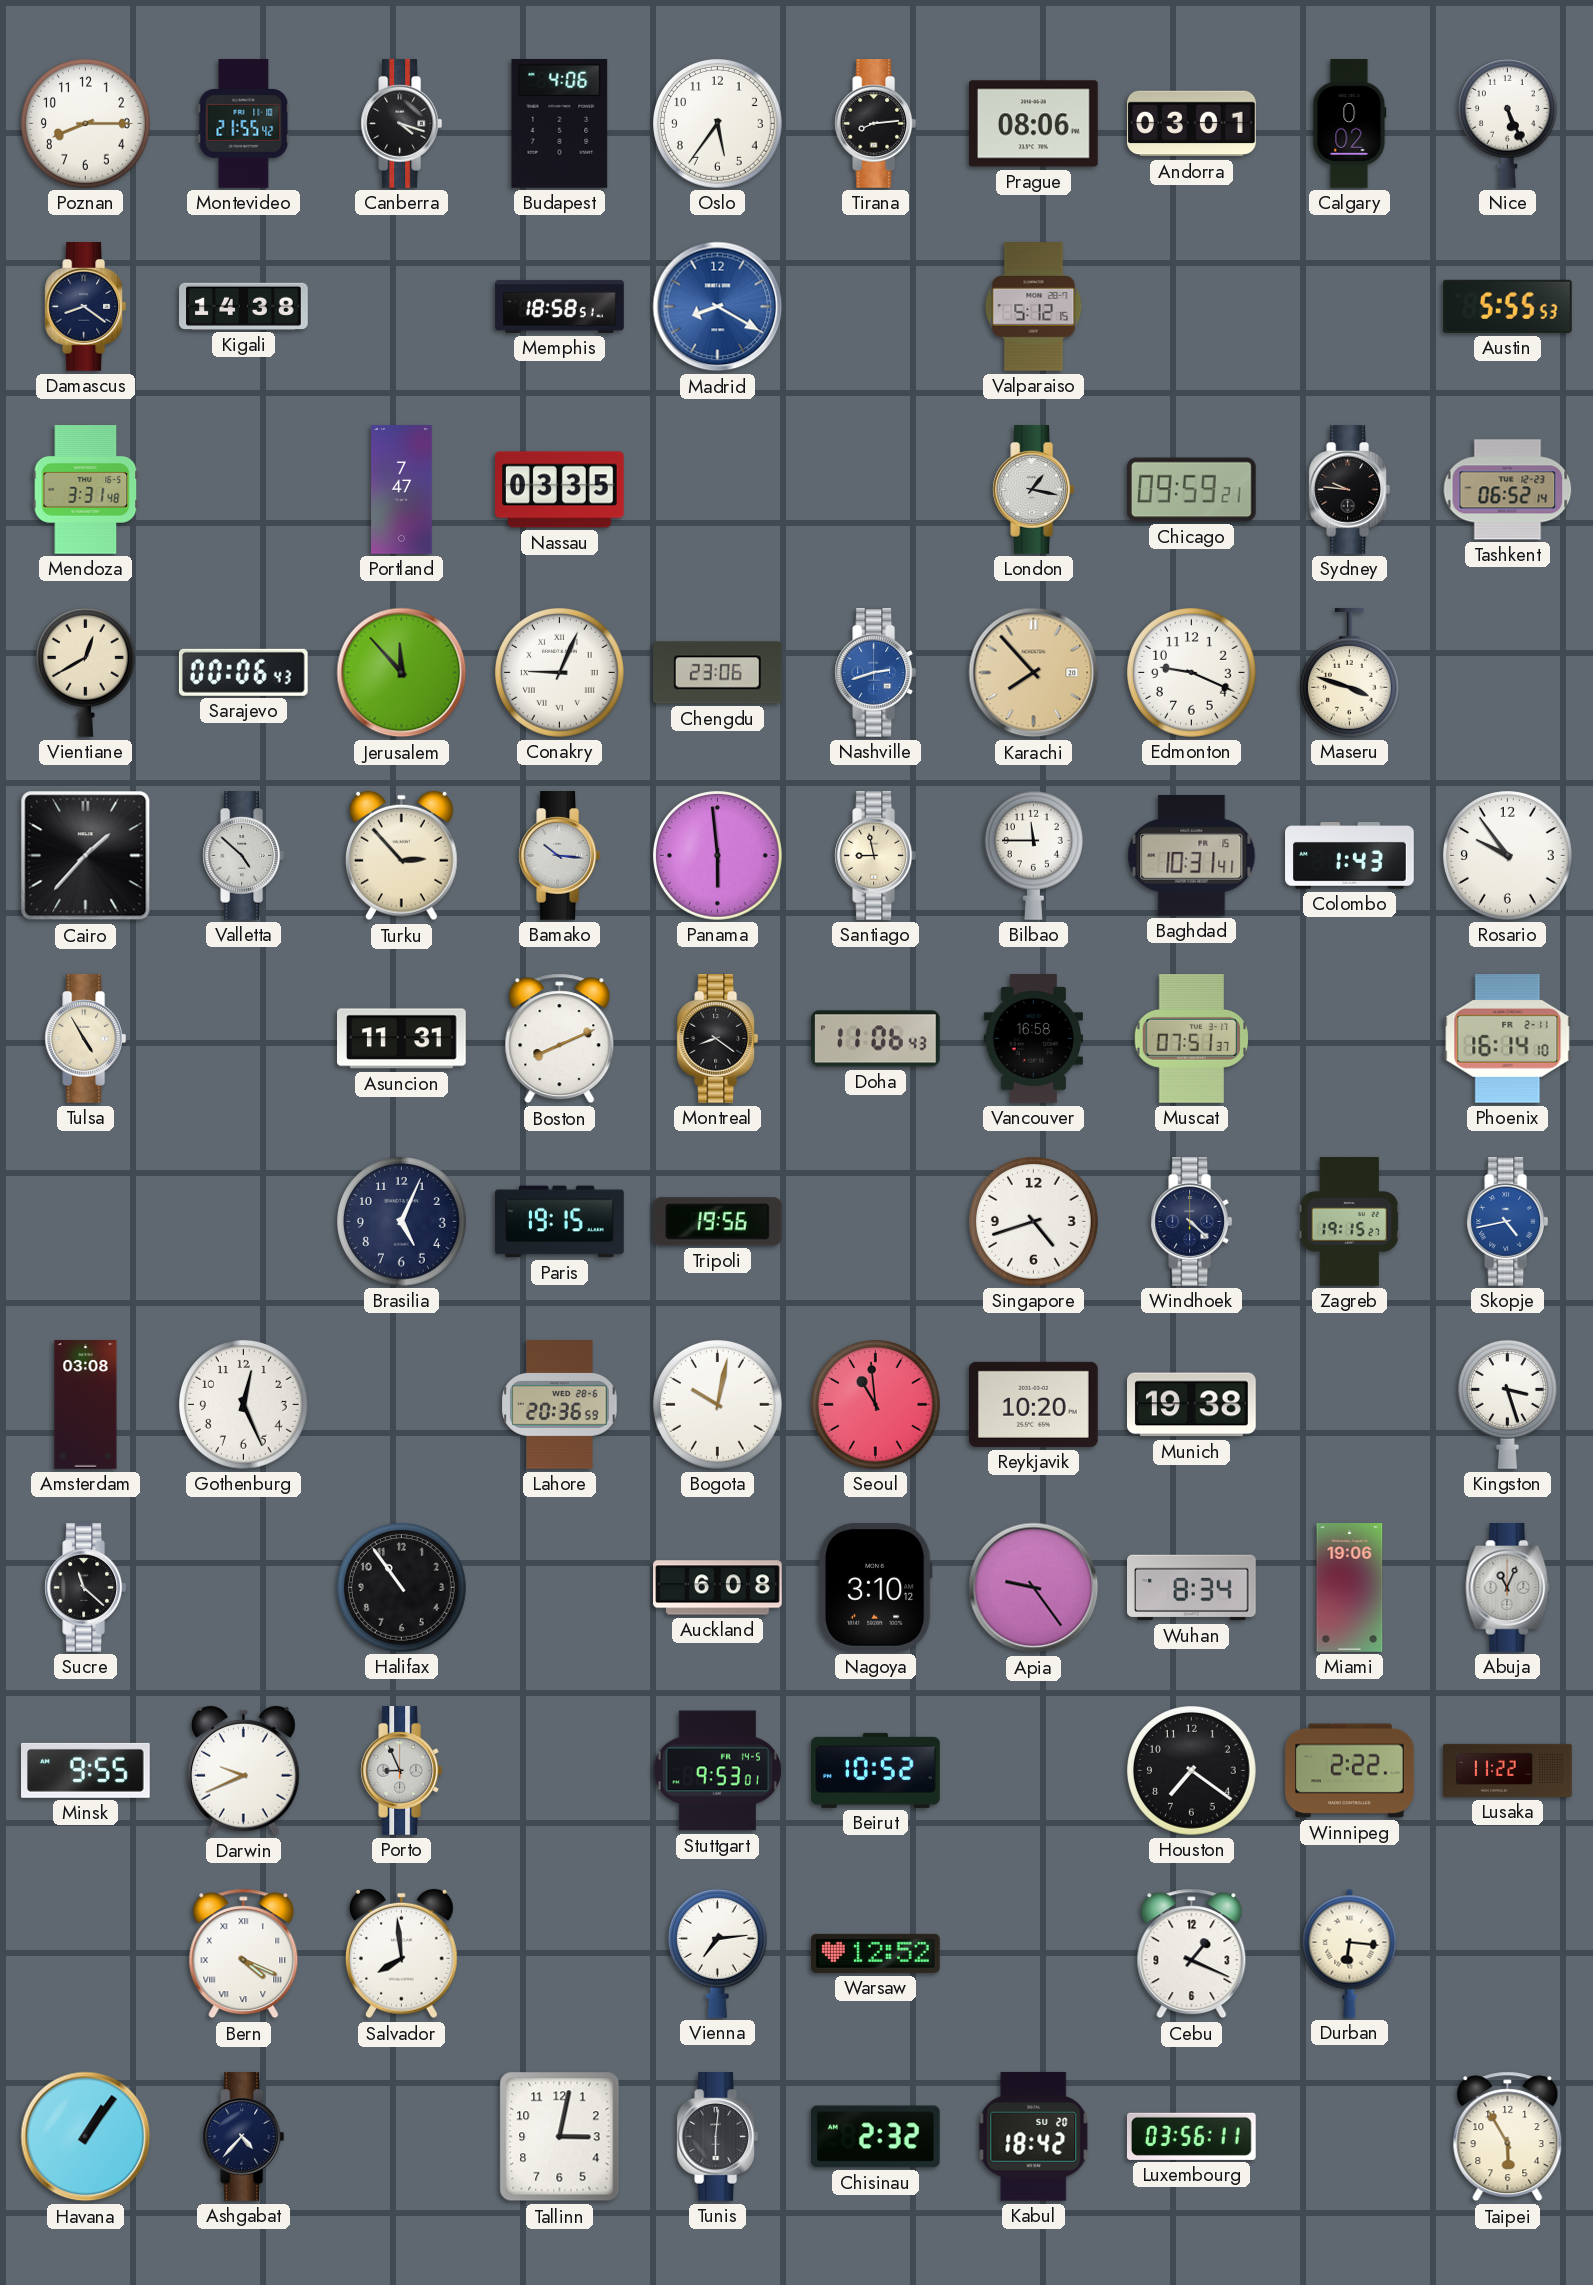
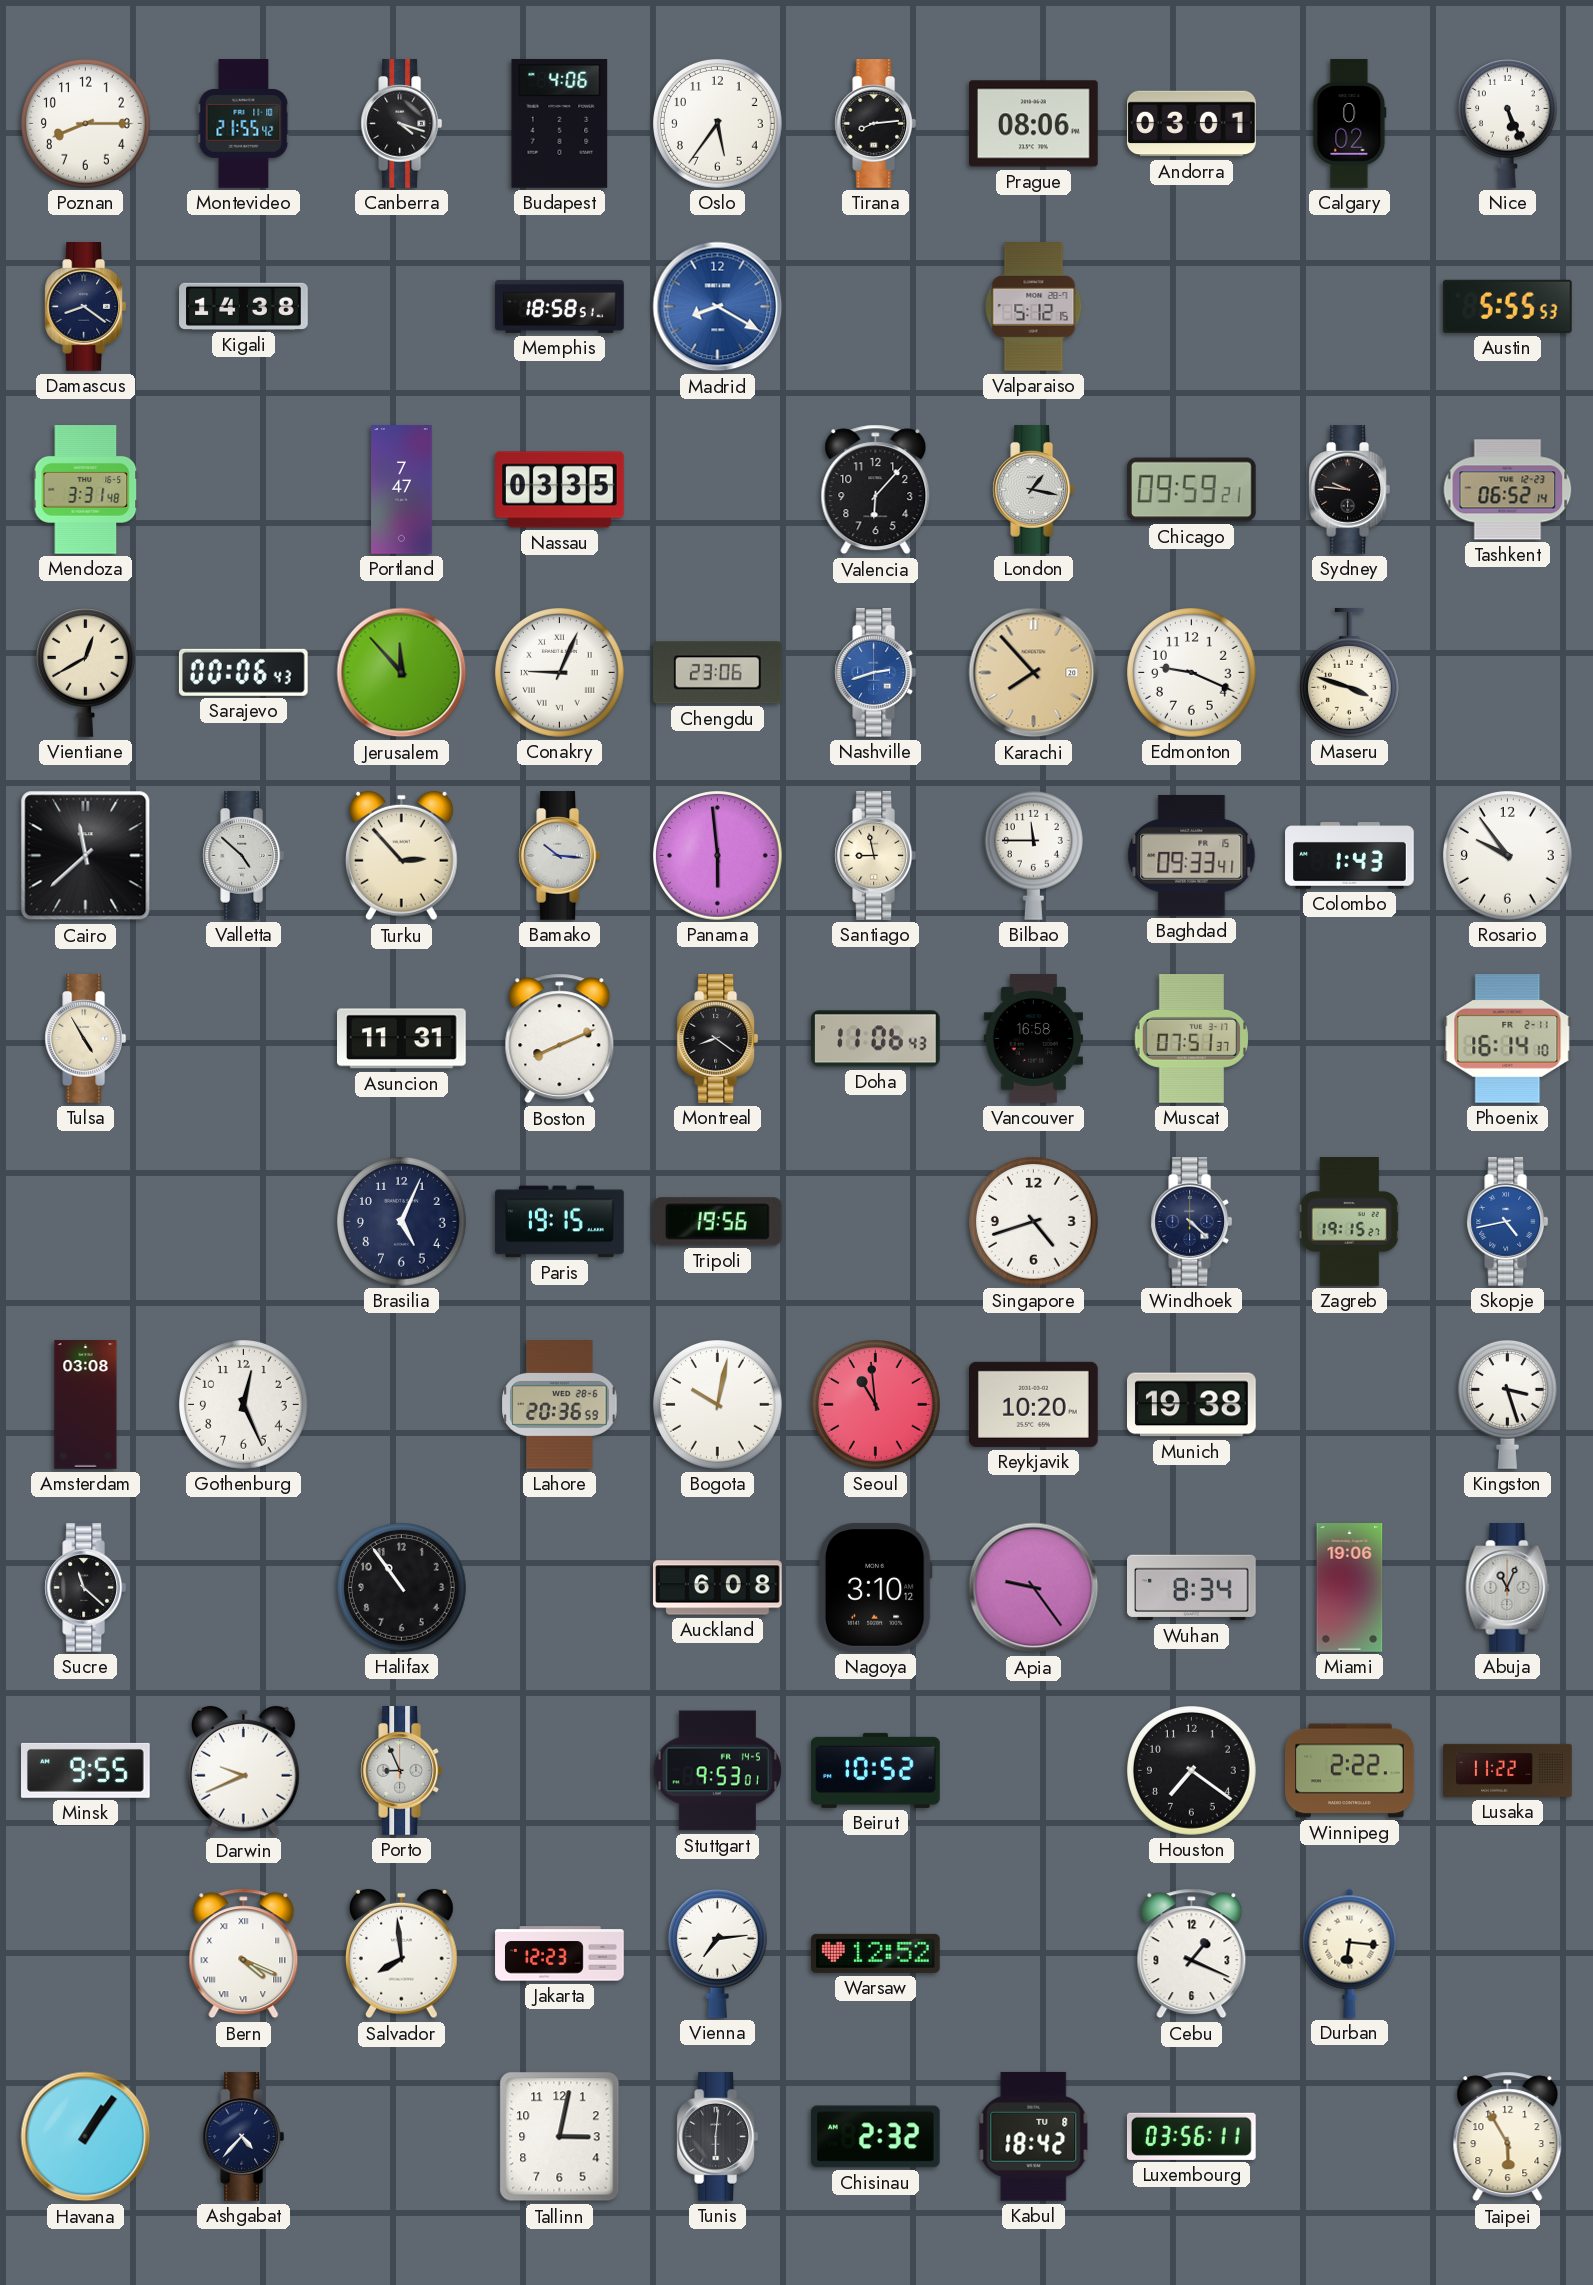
Valencia: none -> 6:07 (876, 490)
Cairo: 1:37 -> 11:38 (86, 856)
Baghdad: 10:31 -> 09:33 (1192, 855)
Jakarta: none -> 12:23 (560, 1954)
Kabul date: SU 20 -> TU 8 (1034, 2136)
